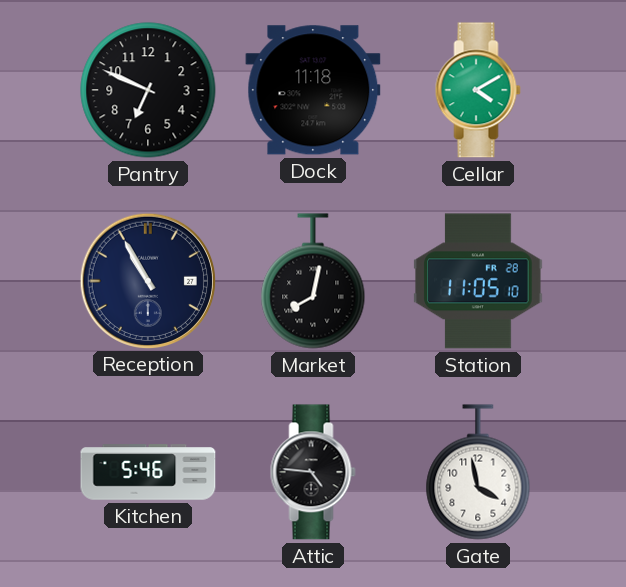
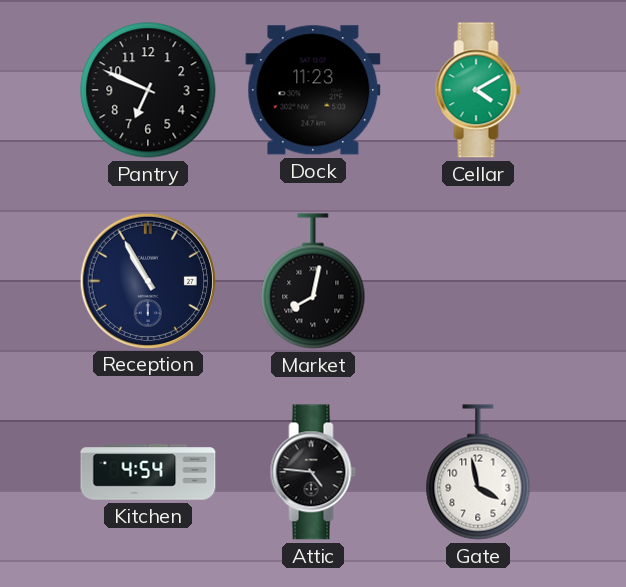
Dock: 11:18 -> 11:23 (313, 90)
Station: 11:05 -> none (478, 281)
Kitchen: 5:46 -> 4:54 (148, 472)
